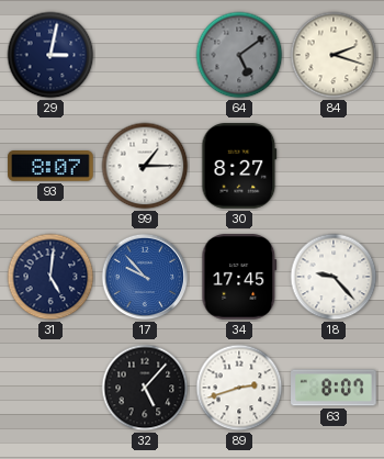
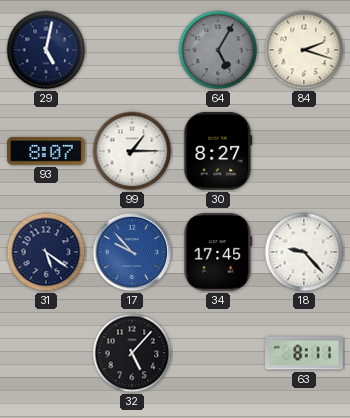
29: 3:02 -> 5:02 (46, 50)
64: 5:09 -> 5:05 (218, 50)
31: 5:01 -> 5:21 (46, 252)
89: 2:42 -> none (239, 388)
63: 8:07 -> 8:11 (304, 353)
